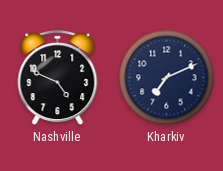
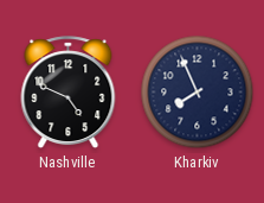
Kharkiv: 7:11 -> 7:56 (198, 93)
